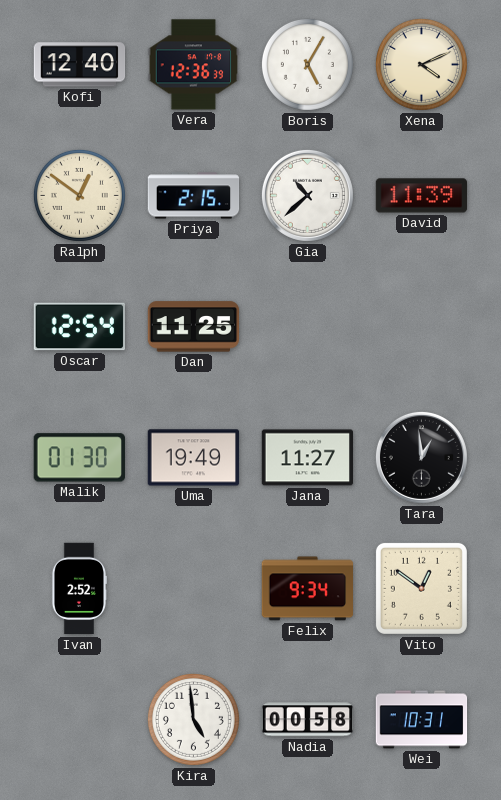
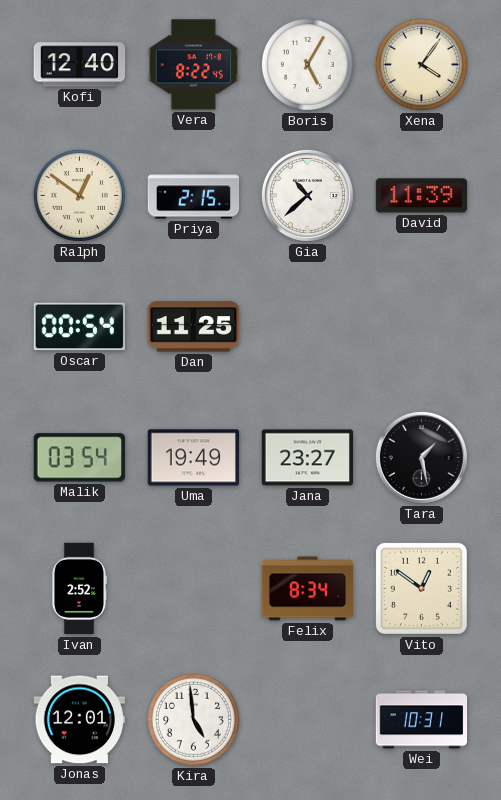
Vera: 12:36 -> 8:22 (194, 65)
Xena: 4:11 -> 4:06 (421, 64)
Oscar: 12:54 -> 00:54 (79, 327)
Malik: 01:30 -> 03:54 (79, 458)
Jana: 11:27 -> 23:27 (308, 458)
Tara: 12:59 -> 1:28 (421, 457)
Felix: 9:34 -> 8:34 (308, 589)
Jonas: none -> 12:01 (80, 720)
Nadia: 00:58 -> none (308, 720)
